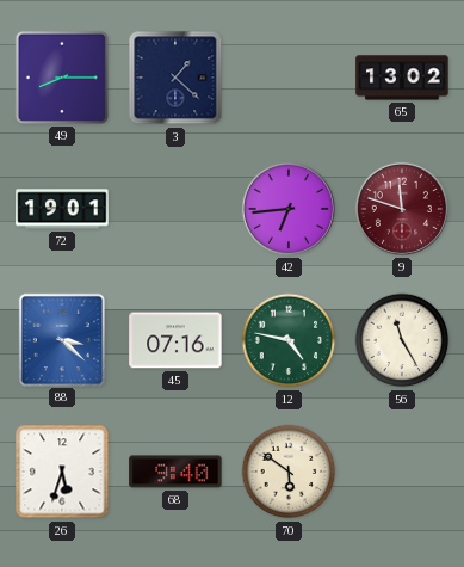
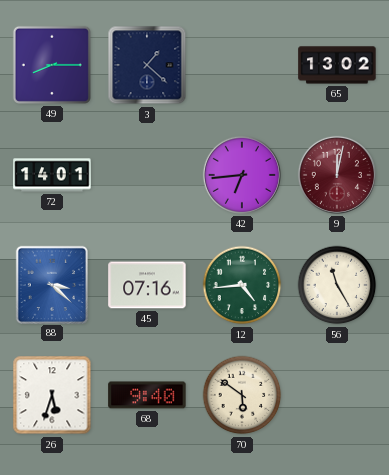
72: 19:01 -> 14:01 (52, 175)
9: 11:48 -> 12:02 (337, 175)
12: 4:47 -> 4:44 (242, 285)
